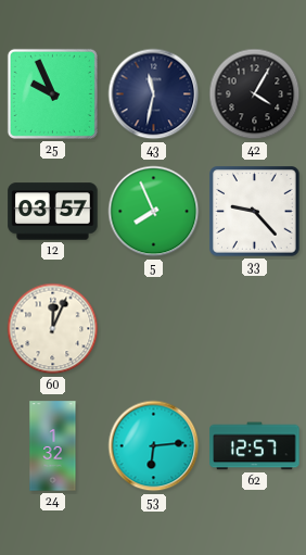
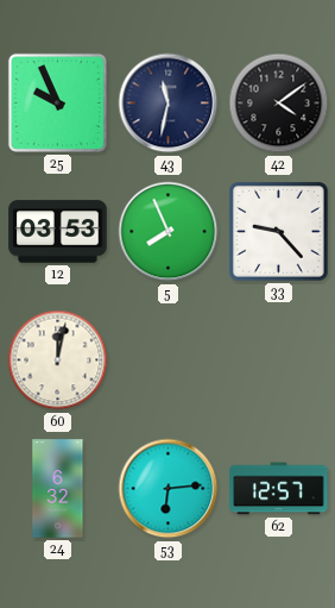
42: 4:05 -> 4:09 (279, 104)
12: 03:57 -> 03:53 (58, 232)
60: 12:04 -> 12:02 (58, 361)
24: 1:32 -> 6:32 (58, 489)
